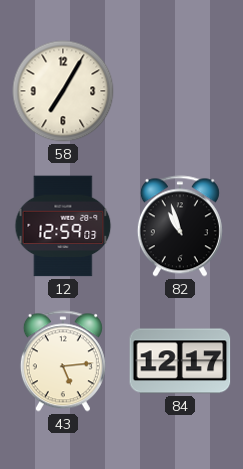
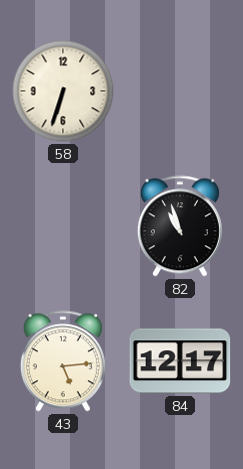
58: 7:05 -> 6:33 (63, 91)
12: 12:59 -> none (63, 226)
